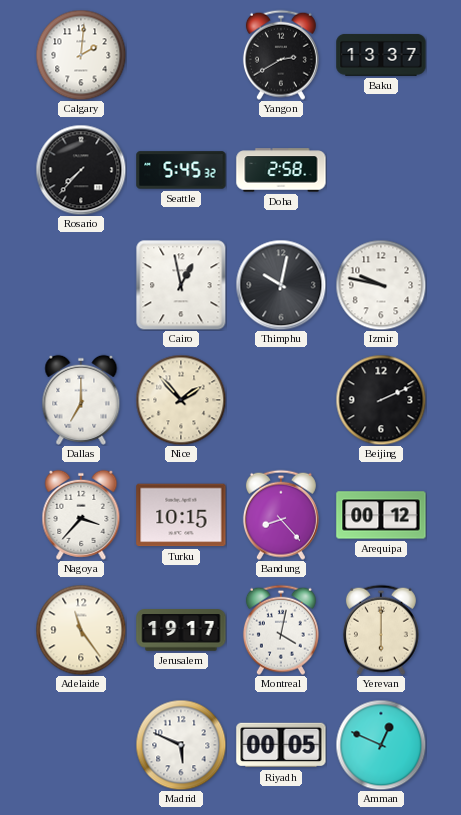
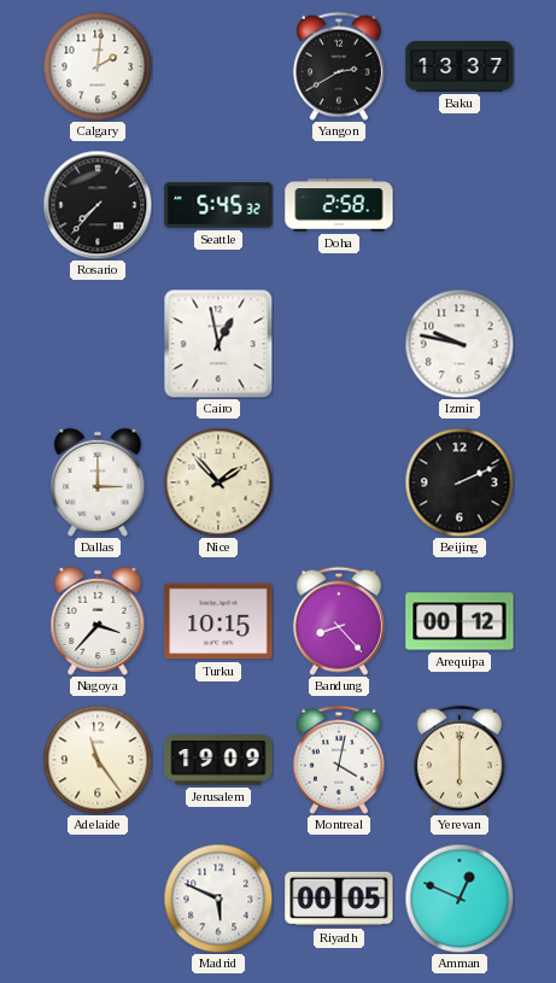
Thimphu: 10:02 -> none (281, 285)
Dallas: 7:00 -> 3:00 (98, 482)
Jerusalem: 19:17 -> 19:09 (218, 760)
